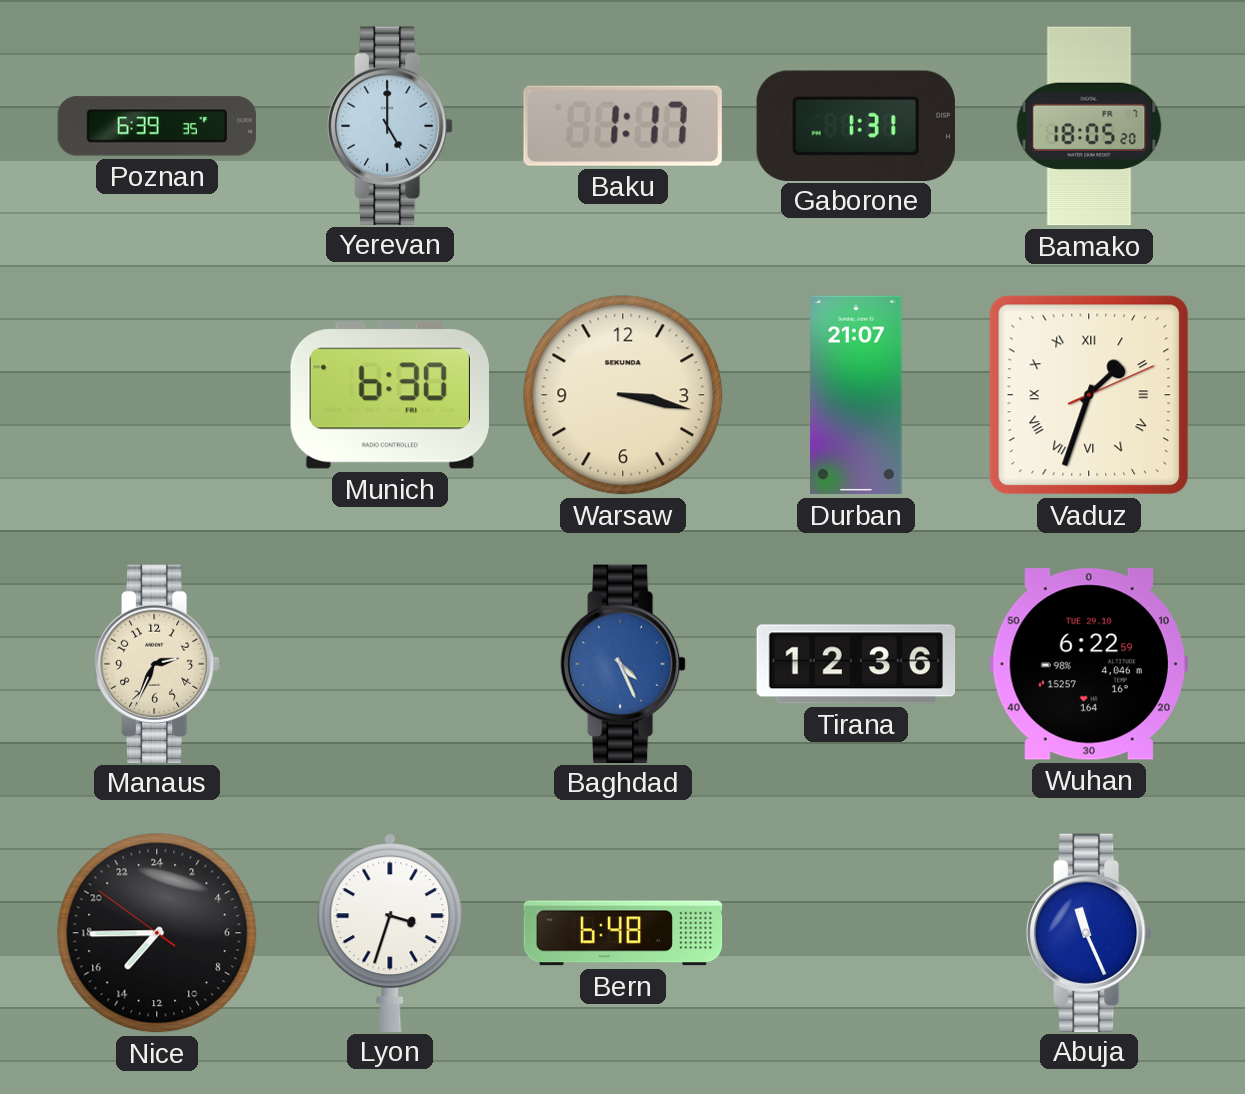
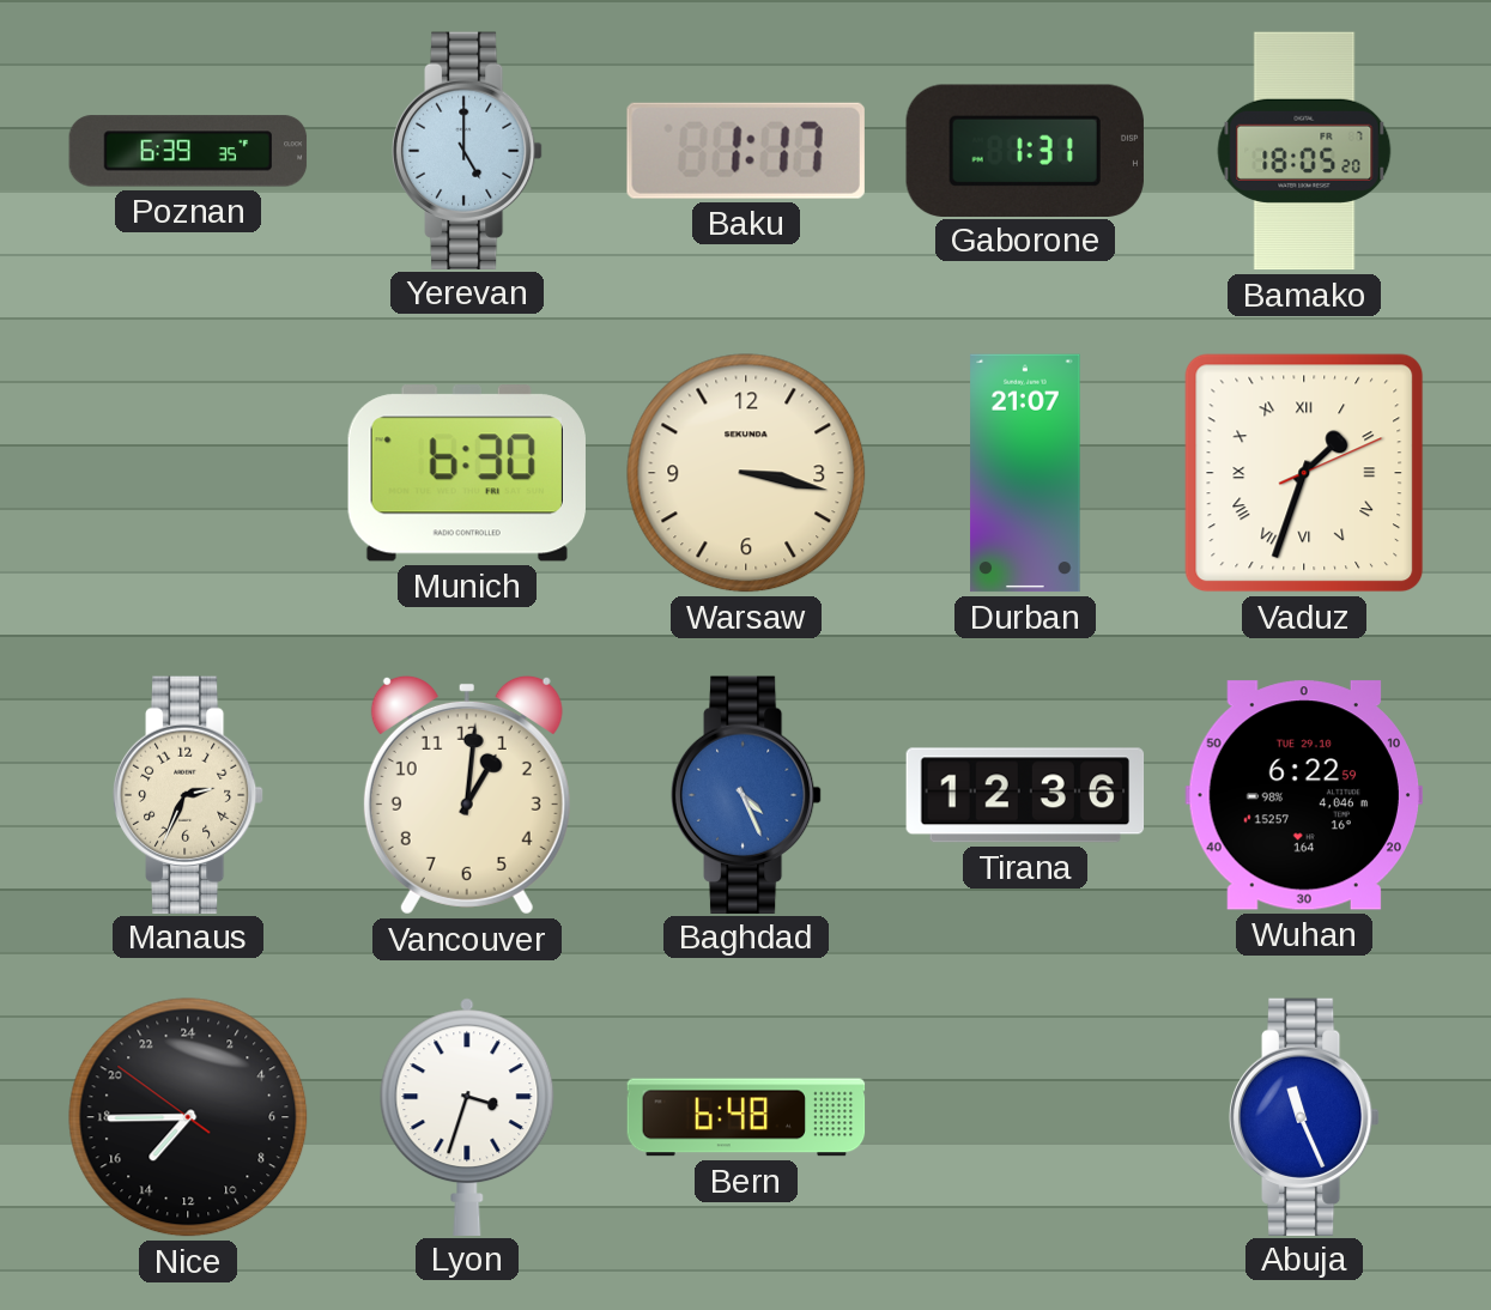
Vancouver: none -> 1:01 (467, 795)
